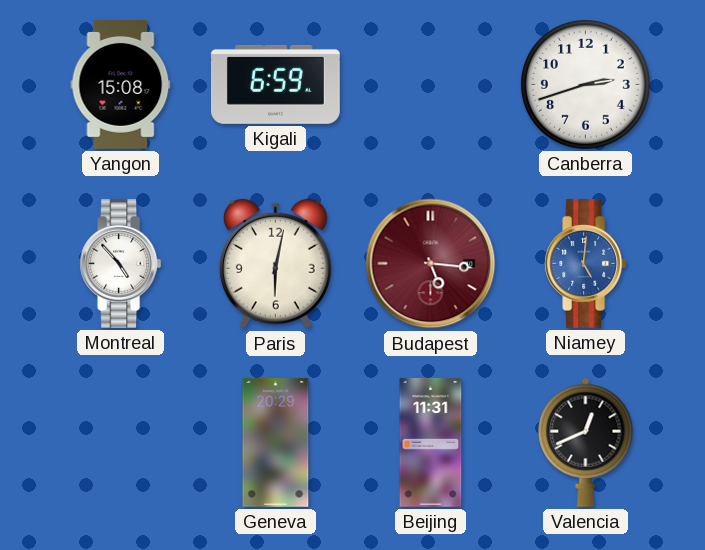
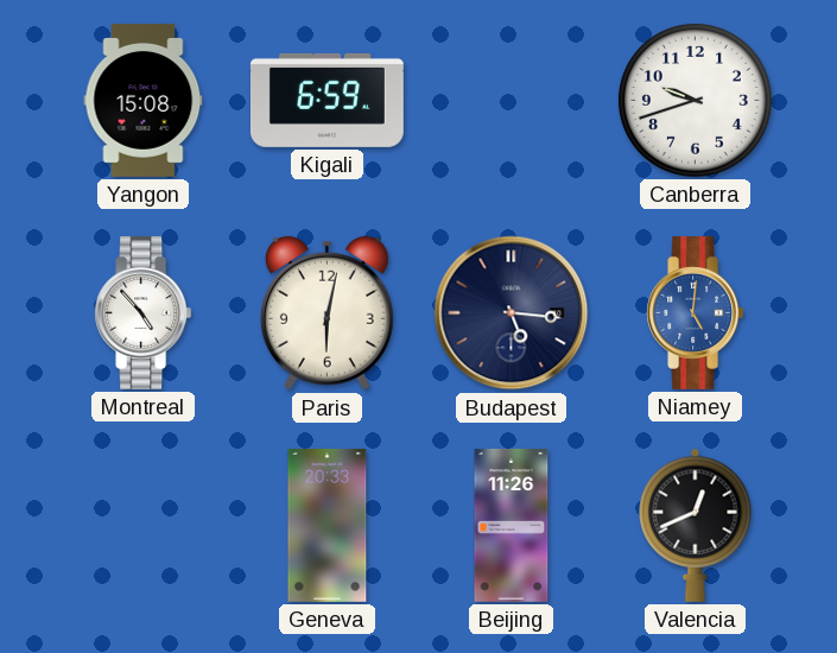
Canberra: 2:42 -> 9:42 (695, 100)
Budapest dial: burgundy -> navy (512, 313)
Geneva: 20:29 -> 20:33 (328, 525)
Beijing: 11:31 -> 11:26 (512, 526)
